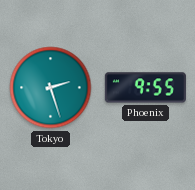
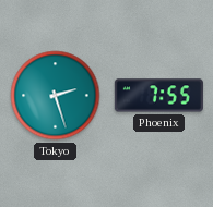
Phoenix: 9:55 -> 7:55 (158, 96)
